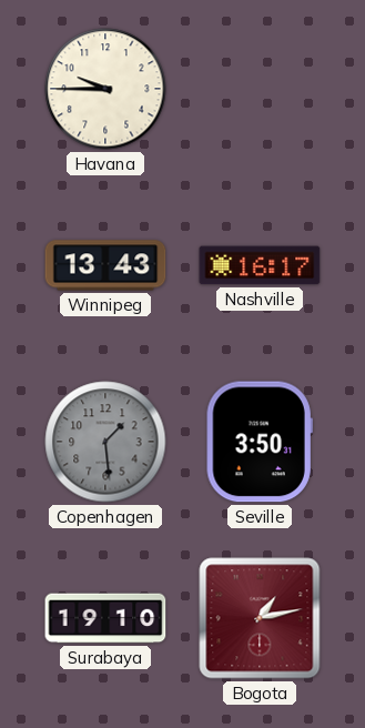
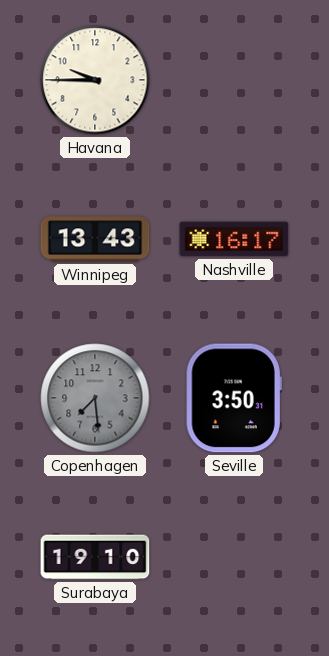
Copenhagen: 1:29 -> 7:29 (95, 398)
Bogota: 1:13 -> none (260, 618)
